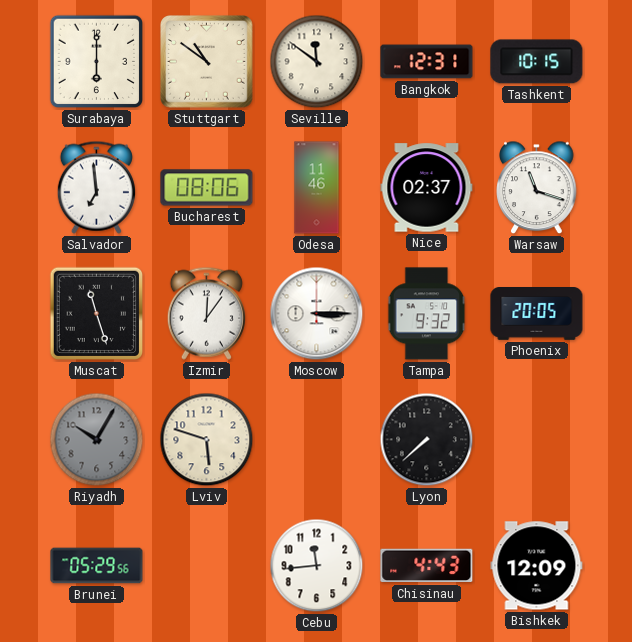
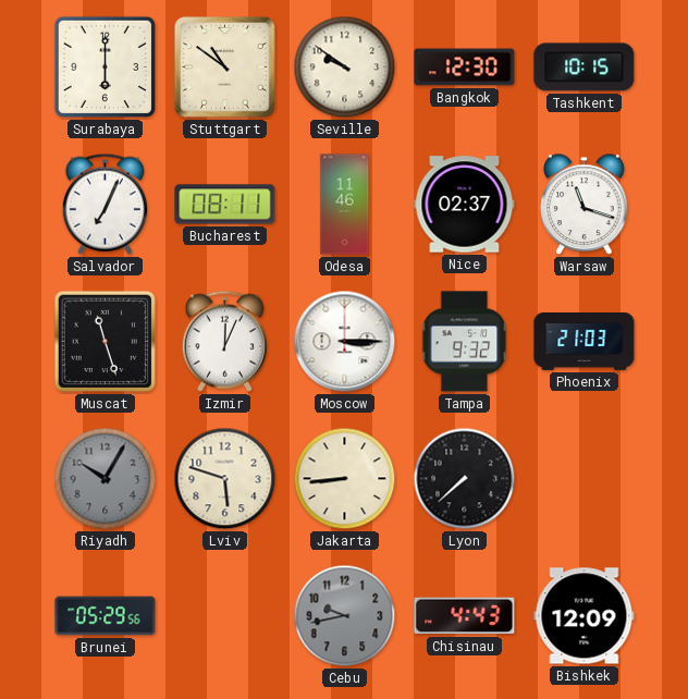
Seville: 11:51 -> 9:51 (345, 68)
Bangkok: 12:31 -> 12:30 (465, 68)
Salvador: 6:59 -> 7:04 (105, 204)
Bucharest: 08:06 -> 08:11 (225, 205)
Izmir: 12:06 -> 12:04 (224, 341)
Phoenix: 20:05 -> 21:03 (585, 342)
Jakarta: none -> 8:44 (345, 479)
Cebu: 11:44 -> 9:43 (345, 616)
Cebu dial: white -> grey (345, 616)
